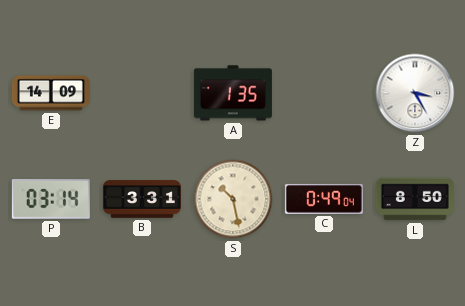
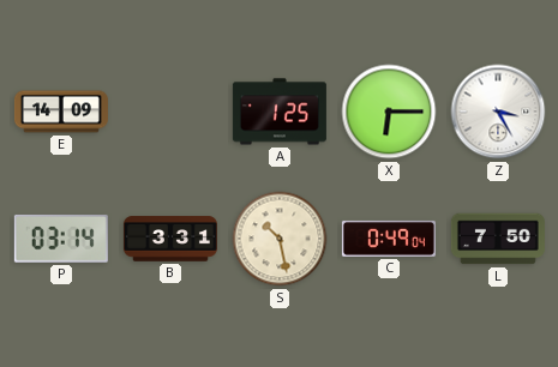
A: 1:35 -> 1:25 (280, 112)
X: none -> 6:15 (389, 112)
L: 8:50 -> 7:50 (498, 239)
